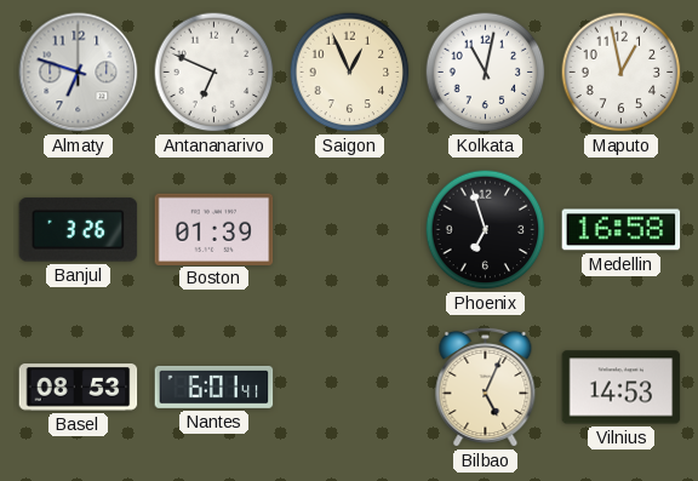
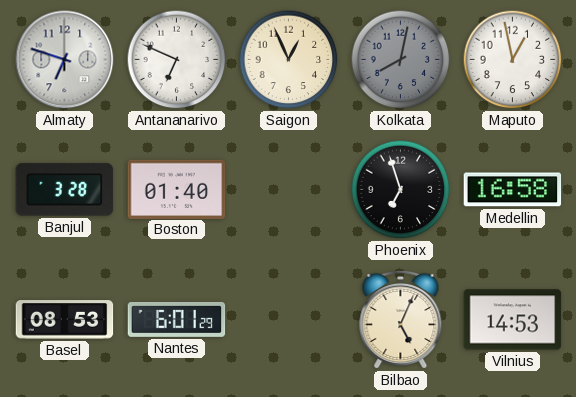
Kolkata: 11:02 -> 8:02 (401, 60)
Kolkata dial: white -> grey (401, 60)
Banjul: 3:26 -> 3:28 (65, 190)
Boston: 01:39 -> 01:40 (177, 189)
Nantes: 6:01:41 -> 6:01:29 (177, 319)
